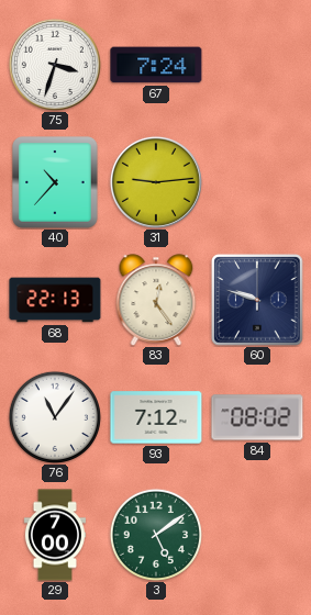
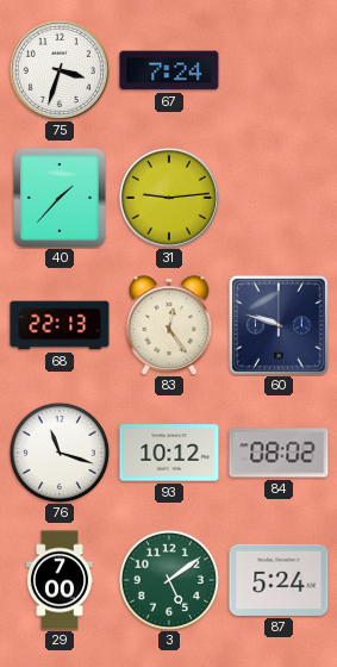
40: 10:37 -> 1:37 (60, 198)
76: 11:06 -> 11:18 (58, 451)
93: 7:12 -> 10:12 (169, 453)
87: none -> 5:24 (279, 580)
